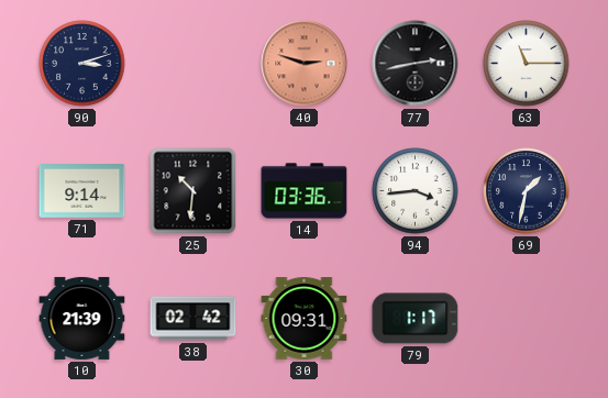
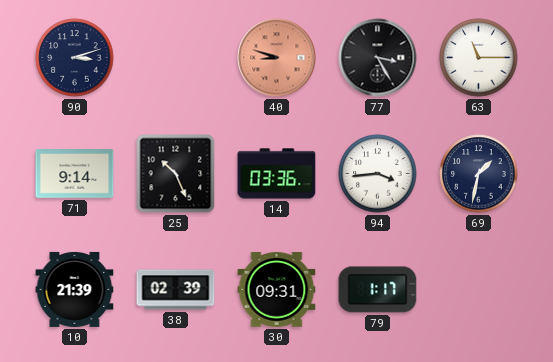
40: 2:48 -> 8:48 (277, 58)
77: 2:43 -> 3:25 (378, 58)
25: 10:31 -> 10:26 (176, 174)
38: 02:42 -> 02:39 (176, 290)
